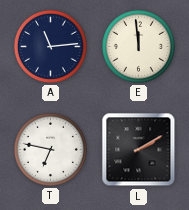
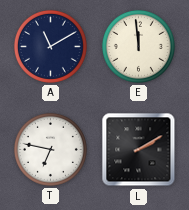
A: 11:14 -> 11:10 (50, 46)
